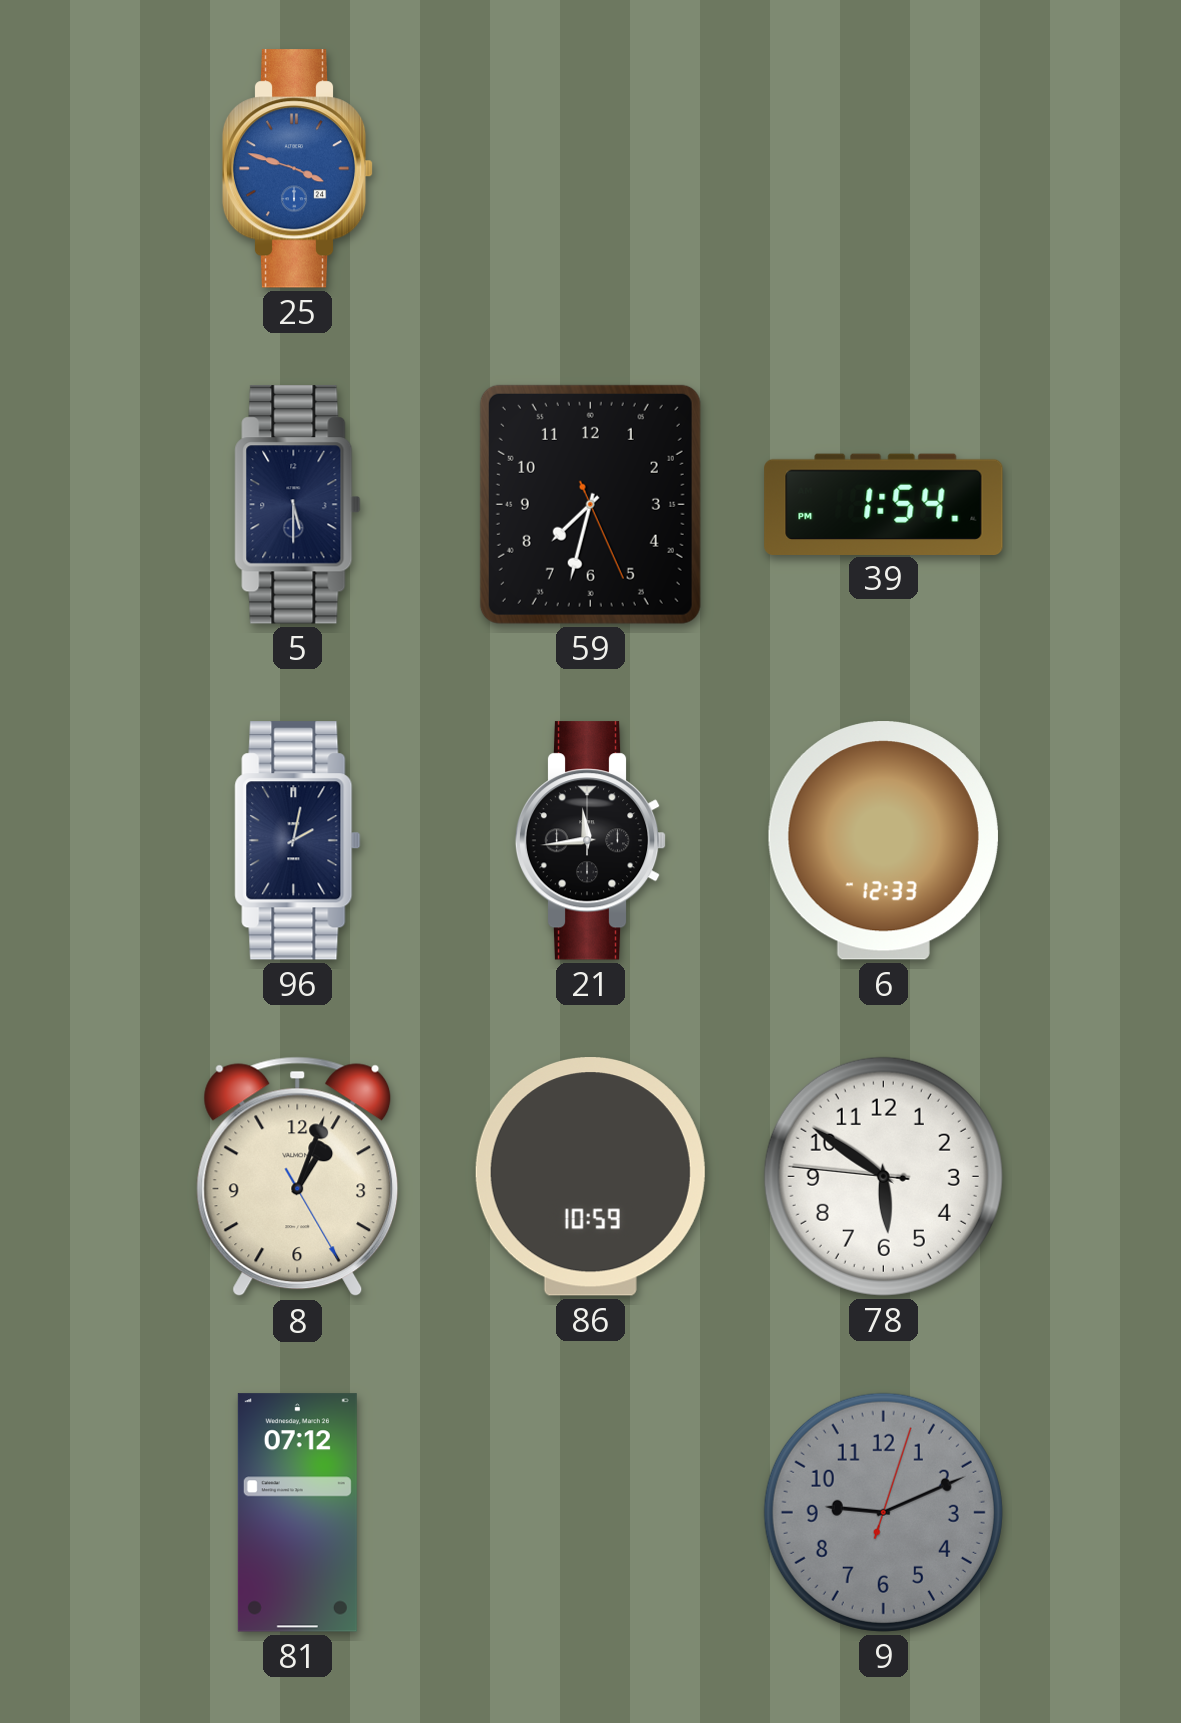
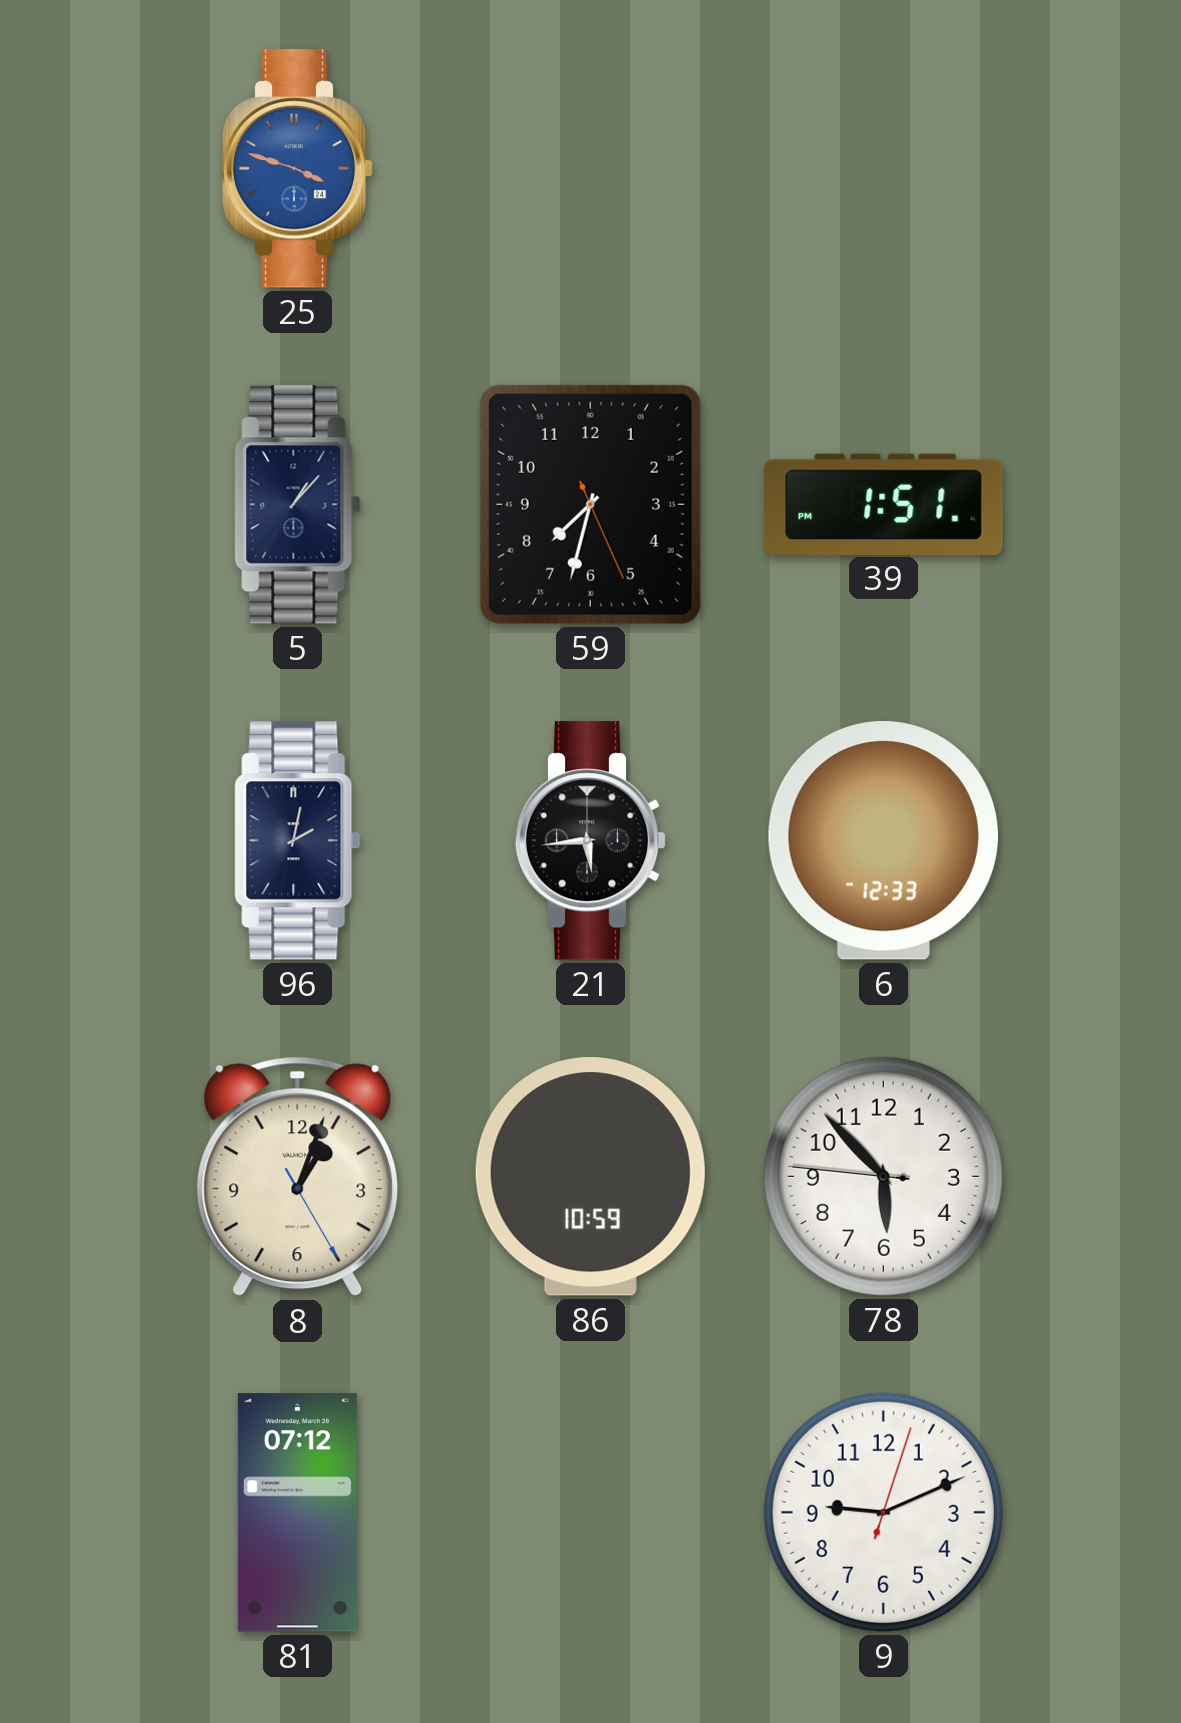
5: 5:30 -> 1:07 (298, 505)
39: 1:54 -> 1:51 (884, 504)
21: 11:44 -> 5:44 (591, 841)
78: 5:50 -> 5:52 (883, 1176)
9 dial: grey -> white (883, 1512)
